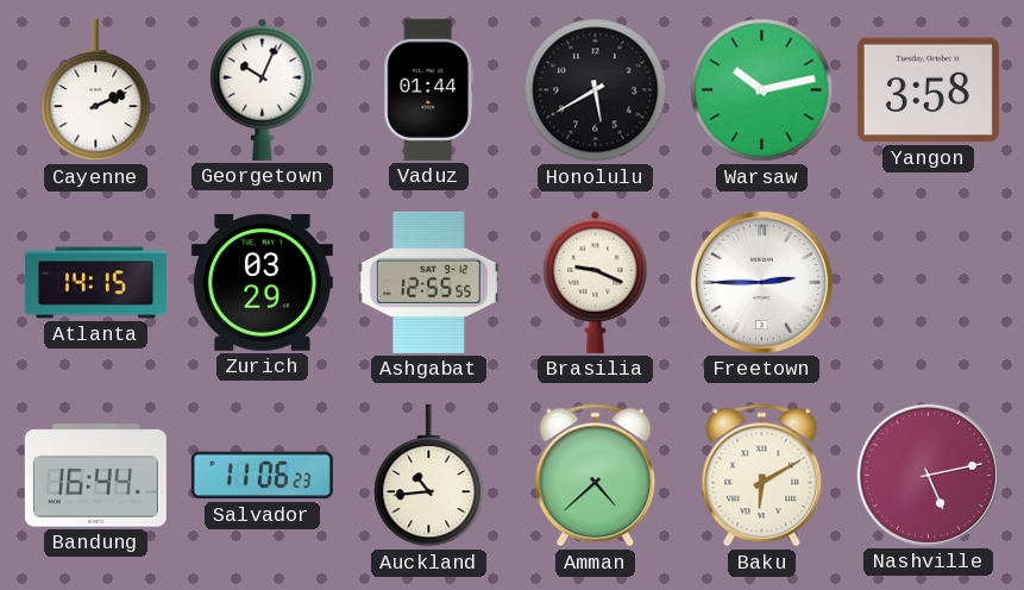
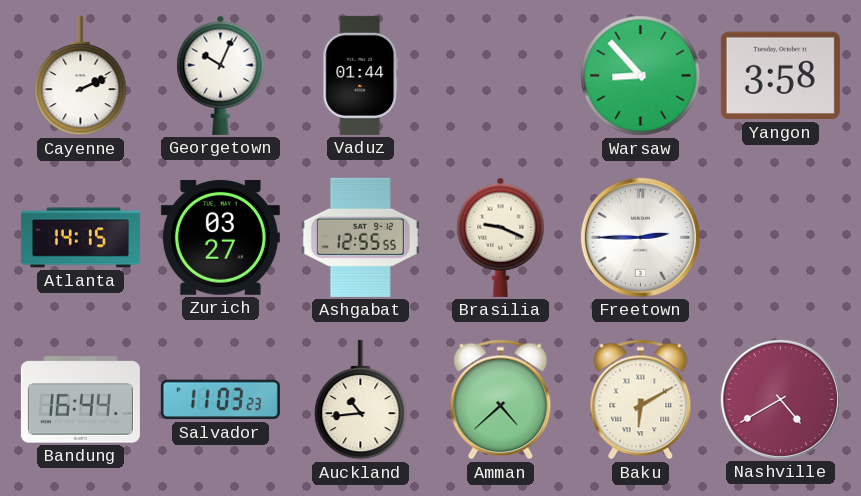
Honolulu: 5:40 -> none (596, 90)
Warsaw: 10:13 -> 8:53 (641, 76)
Zurich: 03:29 -> 03:27 (220, 237)
Salvador: 11:06 -> 11:03 (220, 400)
Nashville: 5:13 -> 4:40 (780, 399)
